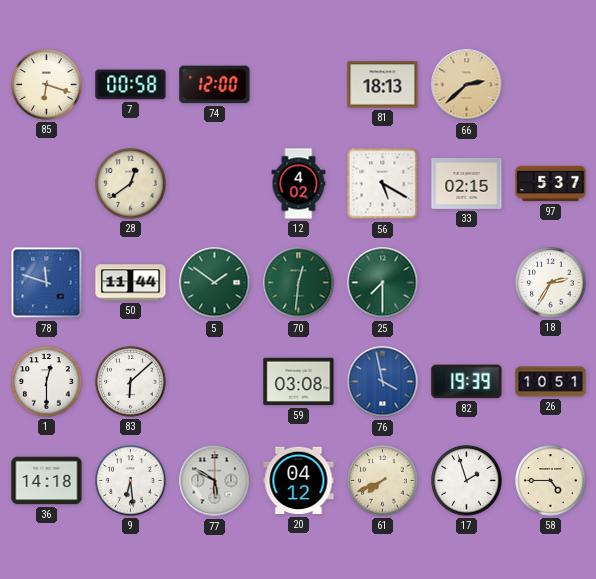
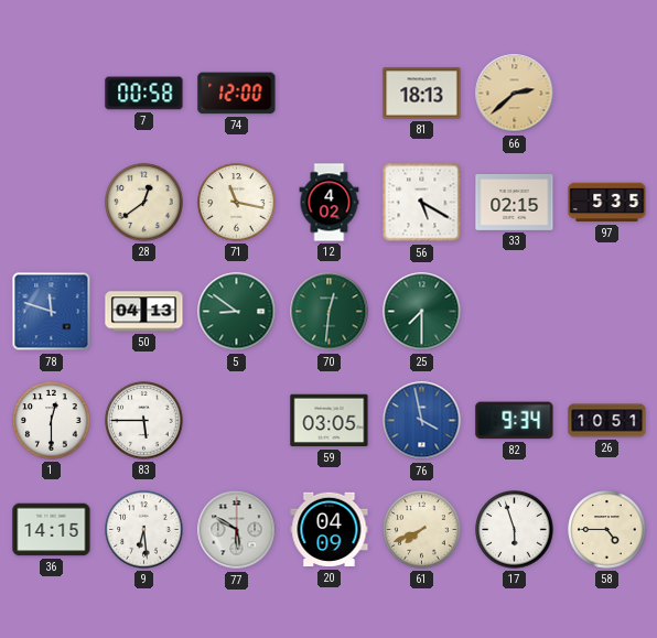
85: 6:18 -> none (47, 85)
71: none -> 11:17 (237, 203)
97: 5:37 -> 5:35 (607, 203)
50: 11:44 -> 04:13 (144, 312)
5: 1:51 -> 8:51 (237, 312)
18: 2:35 -> none (551, 283)
83: 6:08 -> 5:45 (144, 421)
59: 03:08 -> 03:05 (330, 421)
82: 19:39 -> 9:34 (515, 421)
36: 14:18 -> 14:15 (52, 530)
20: 04:12 -> 04:09 (330, 530)
17: 1:57 -> 5:57 (515, 530)
